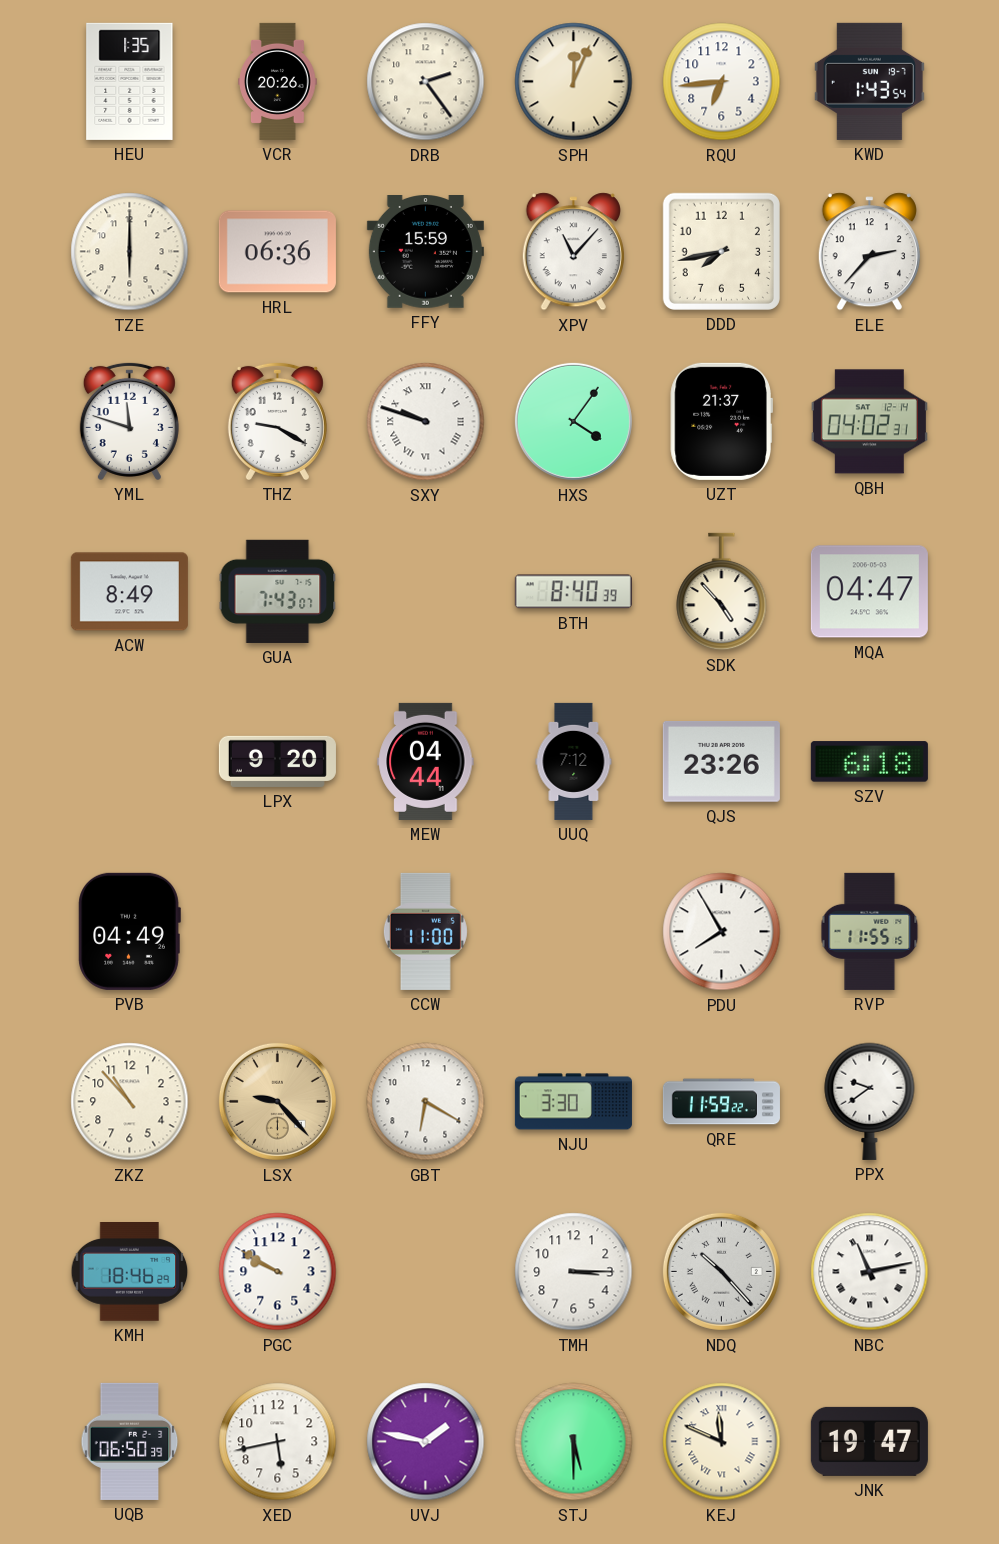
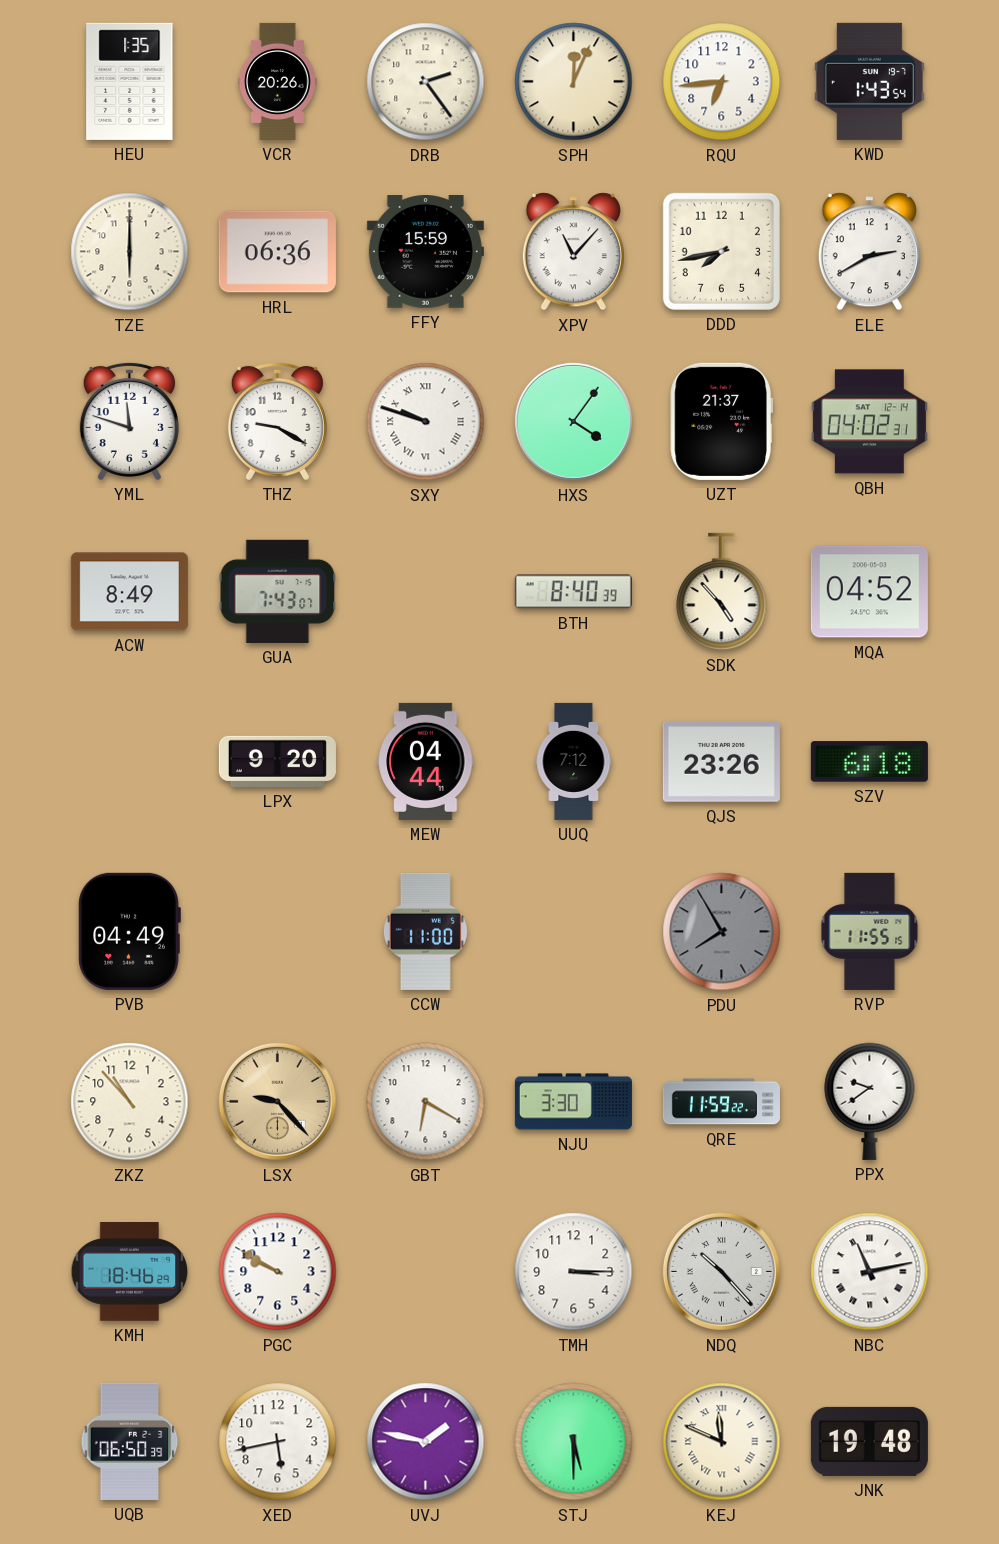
ELE: 2:37 -> 2:40 (869, 252)
MQA: 04:47 -> 04:52 (869, 592)
PDU dial: white -> grey (722, 932)
JNK: 19:47 -> 19:48 (869, 1441)
